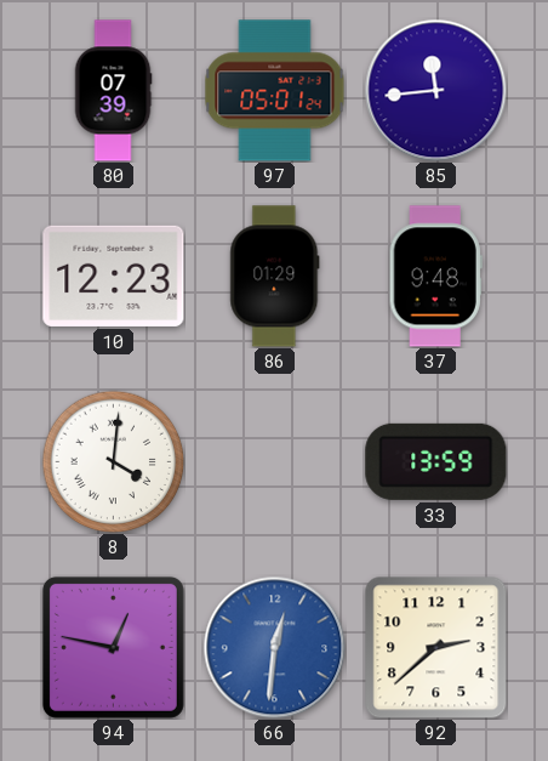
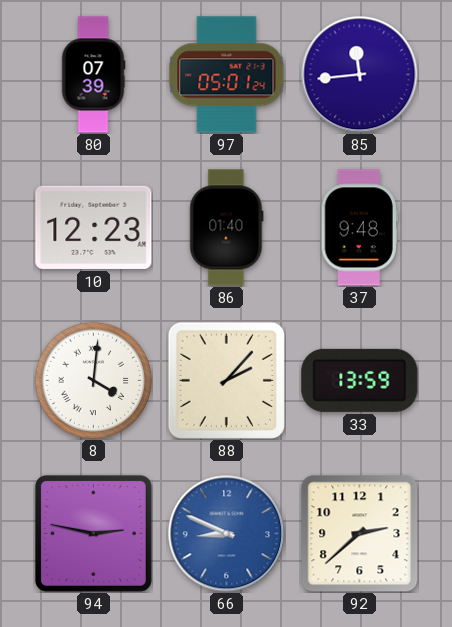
86: 01:29 -> 01:40 (227, 228)
88: none -> 2:07 (226, 380)
94: 12:47 -> 2:47 (93, 533)
66: 12:31 -> 8:49 (226, 533)
